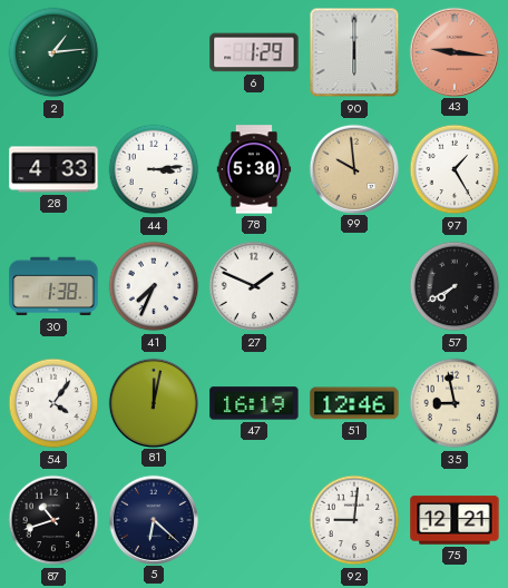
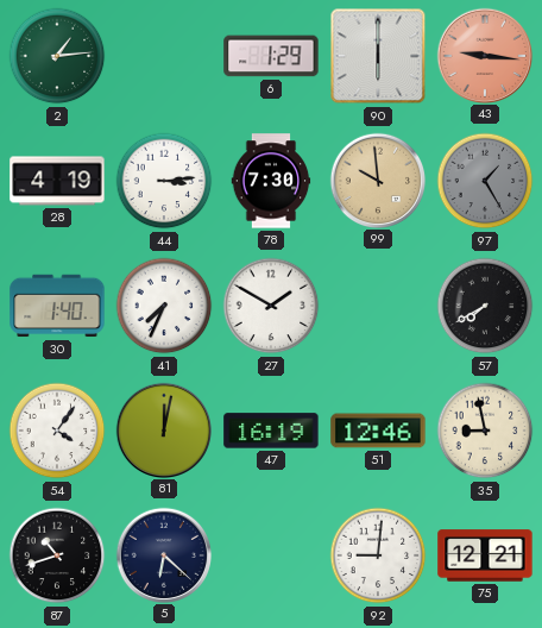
28: 4:33 -> 4:19 (57, 181)
78: 5:30 -> 7:30 (271, 181)
97 dial: white -> grey (485, 181)
30: 1:38 -> 1:40 (57, 306)
27: 1:49 -> 1:50 (271, 306)
